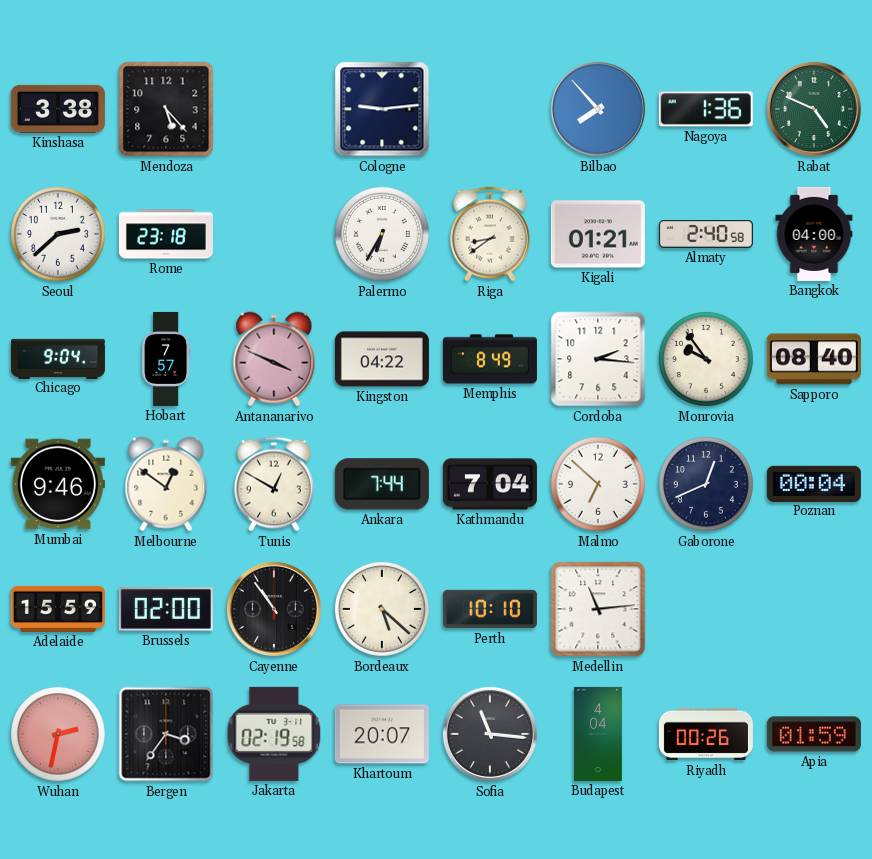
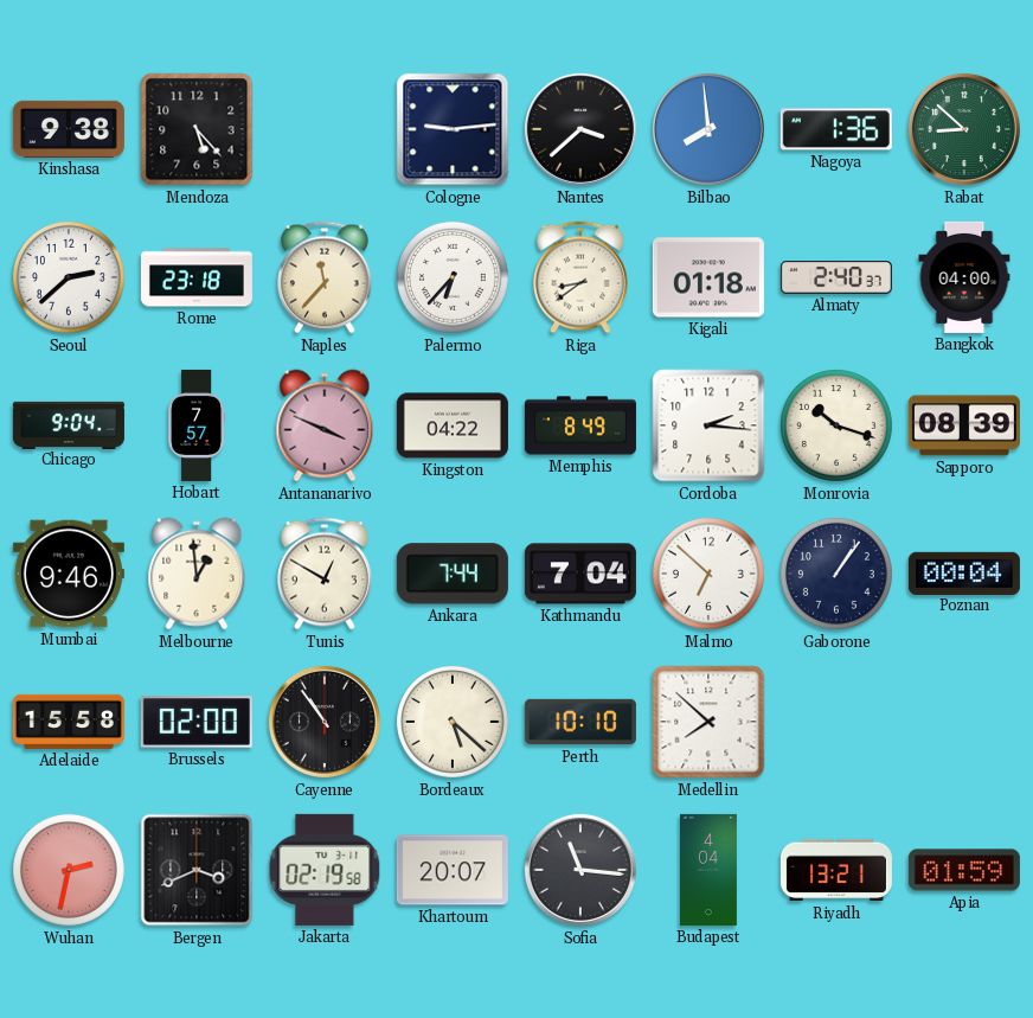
Kinshasa: 3:38 -> 9:38 (69, 129)
Nantes: none -> 3:38 (580, 129)
Bilbao: 7:53 -> 7:59 (708, 129)
Rabat: 4:49 -> 8:52 (964, 129)
Naples: none -> 11:37 (325, 277)
Palermo: 6:35 -> 6:37 (453, 277)
Kigali: 01:21 -> 01:18 (708, 277)
Almaty: 2:40:58 -> 2:40:37 (836, 278)
Monrovia: 9:54 -> 10:18 (836, 425)
Sapporo: 08:40 -> 08:39 (964, 425)
Melbourne: 12:51 -> 12:59 (197, 574)
Gaborone: 12:41 -> 1:06 (836, 574)
Adelaide: 15:59 -> 15:58 (69, 722)
Medellin: 11:14 -> 7:52 (708, 722)
Bergen: 3:36 -> 3:41 (197, 870)
Riyadh: 00:26 -> 13:21 (836, 870)
